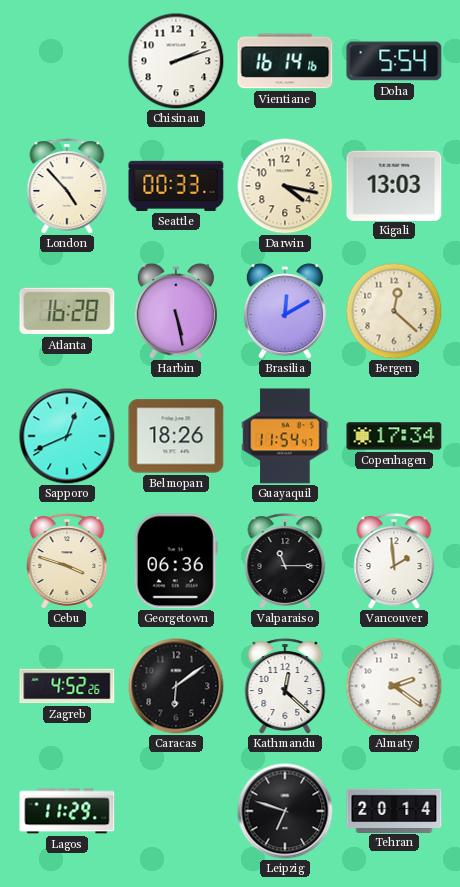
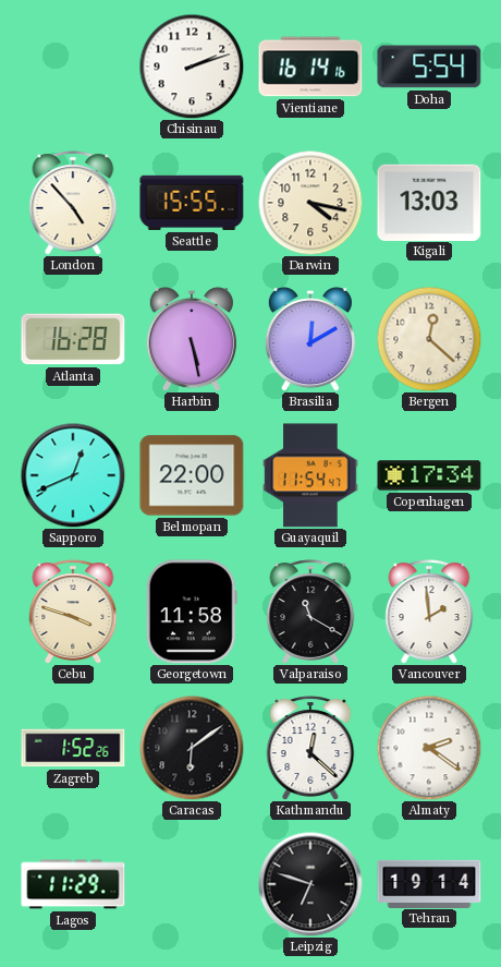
Seattle: 00:33 -> 15:55 (192, 203)
Belmopan: 18:26 -> 22:00 (192, 475)
Georgetown: 06:36 -> 11:58 (192, 612)
Valparaiso: 11:15 -> 11:20 (310, 612)
Zagreb: 4:52 -> 1:52 (73, 748)
Tehran: 20:14 -> 19:14 (429, 883)
